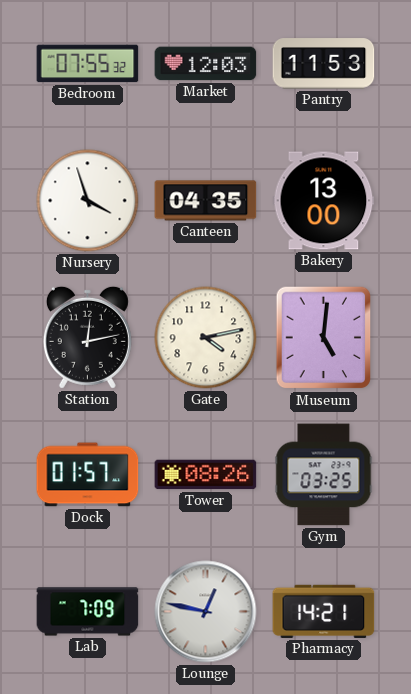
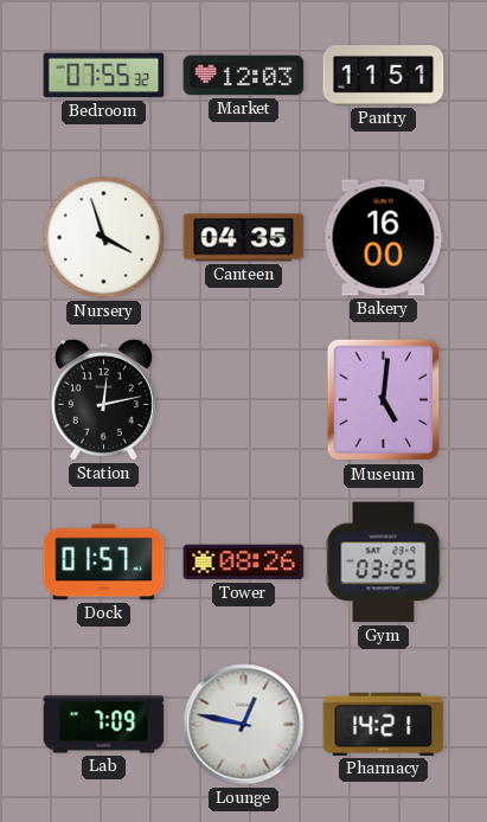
Pantry: 11:53 -> 11:51 (384, 76)
Bakery: 13:00 -> 16:00 (384, 238)
Gate: 4:13 -> none (206, 338)
